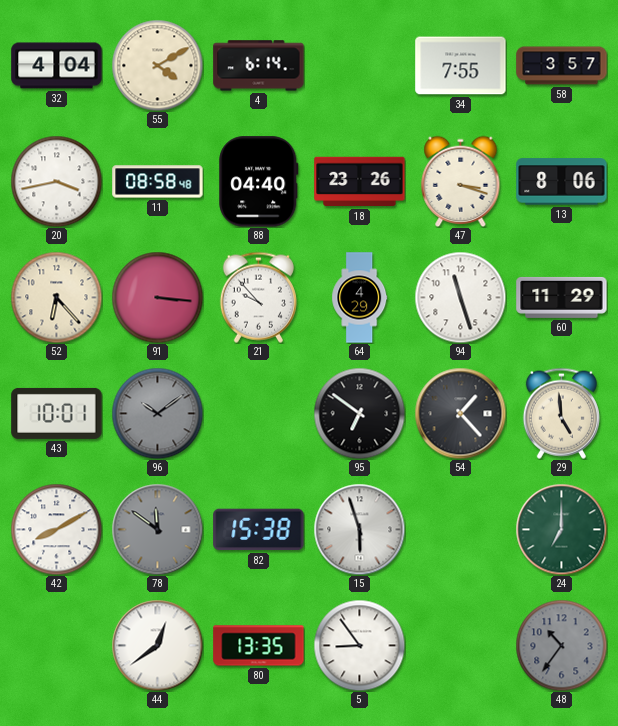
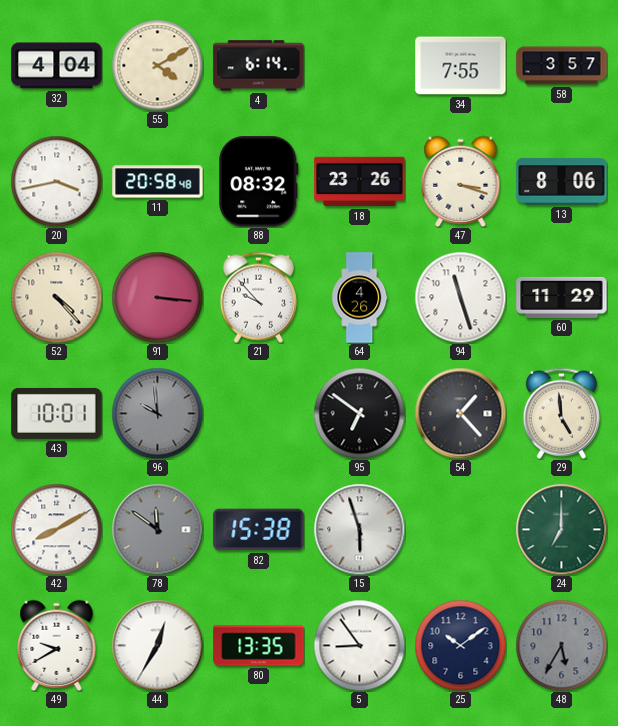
11: 08:58 -> 20:58 (158, 182)
88: 04:40 -> 08:32 (259, 182)
52: 6:23 -> 4:23 (56, 297)
64: 4:29 -> 4:26 (360, 298)
96: 10:09 -> 9:59 (157, 413)
49: none -> 9:40 (57, 645)
44: 12:39 -> 12:35 (157, 645)
25: none -> 10:09 (460, 645)
48: 10:36 -> 5:35 (561, 645)
